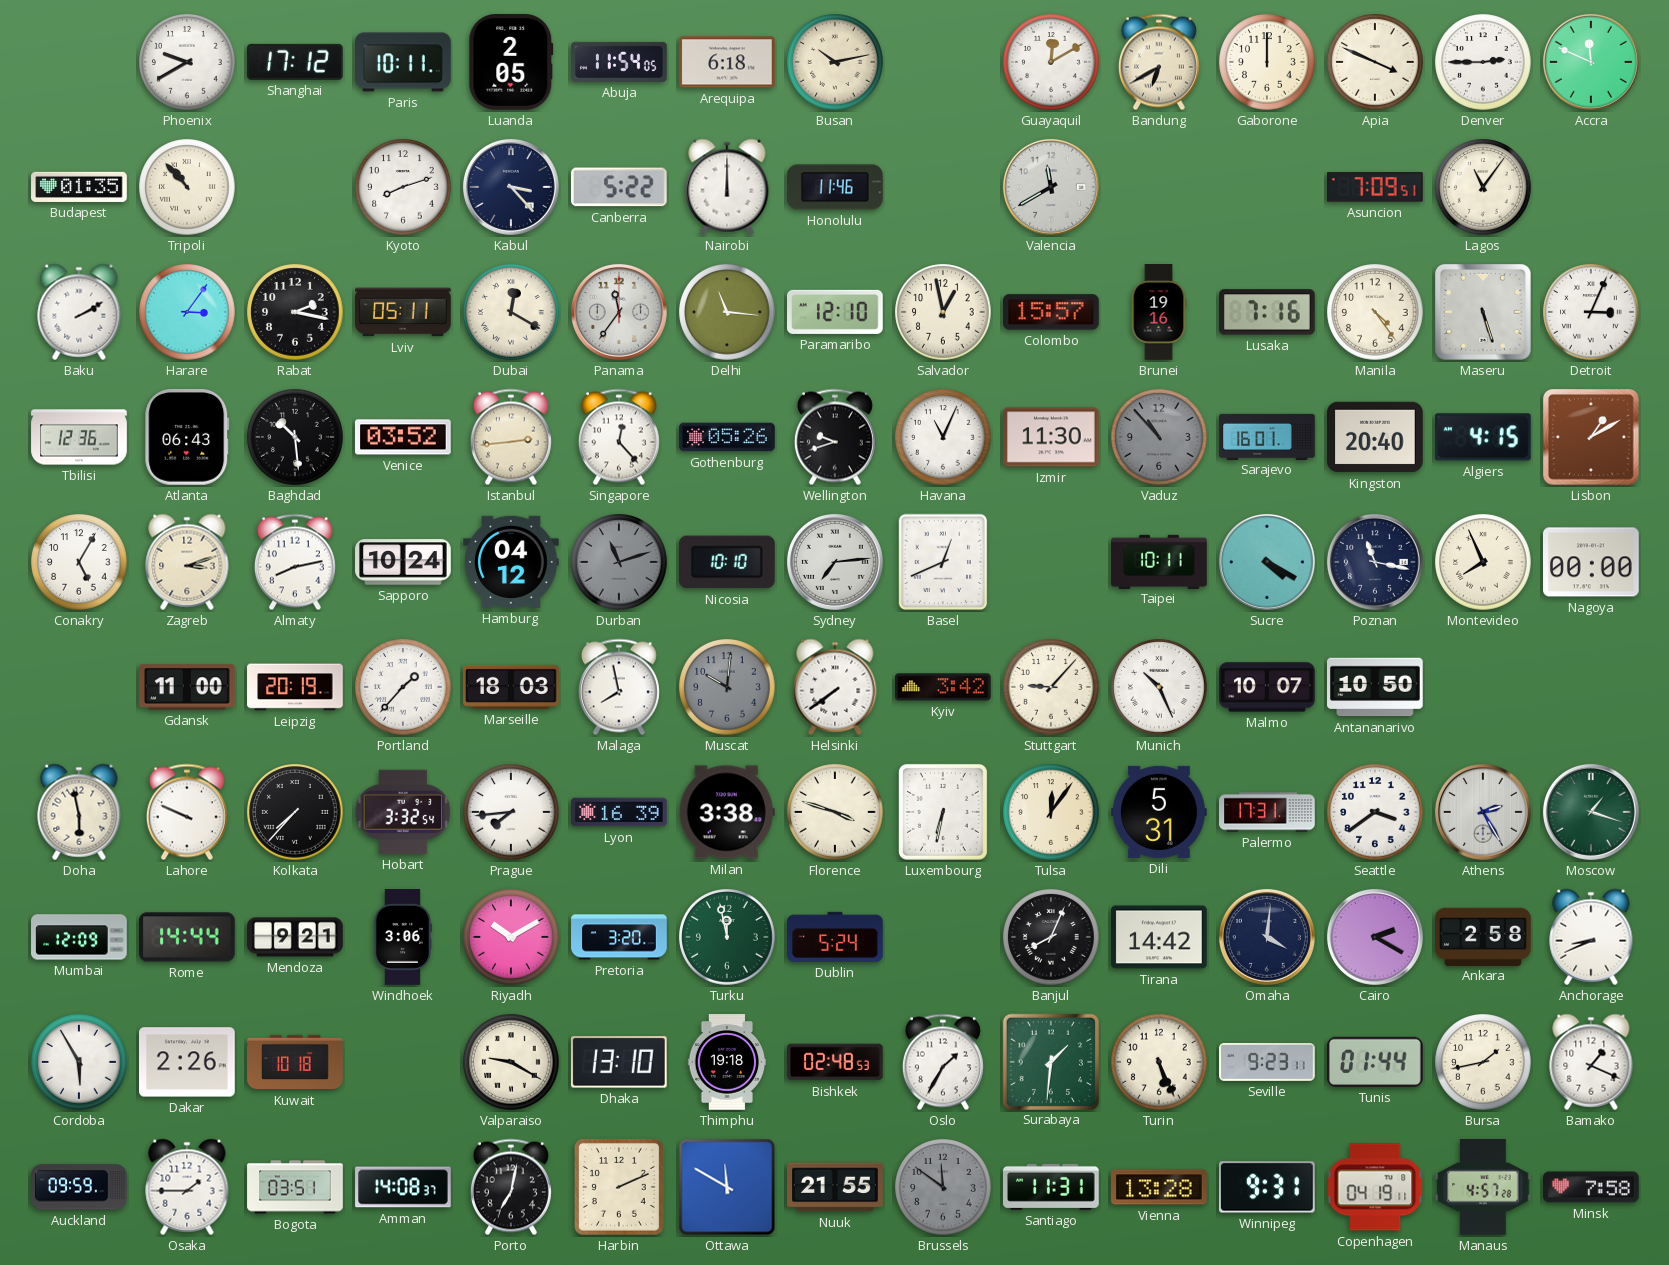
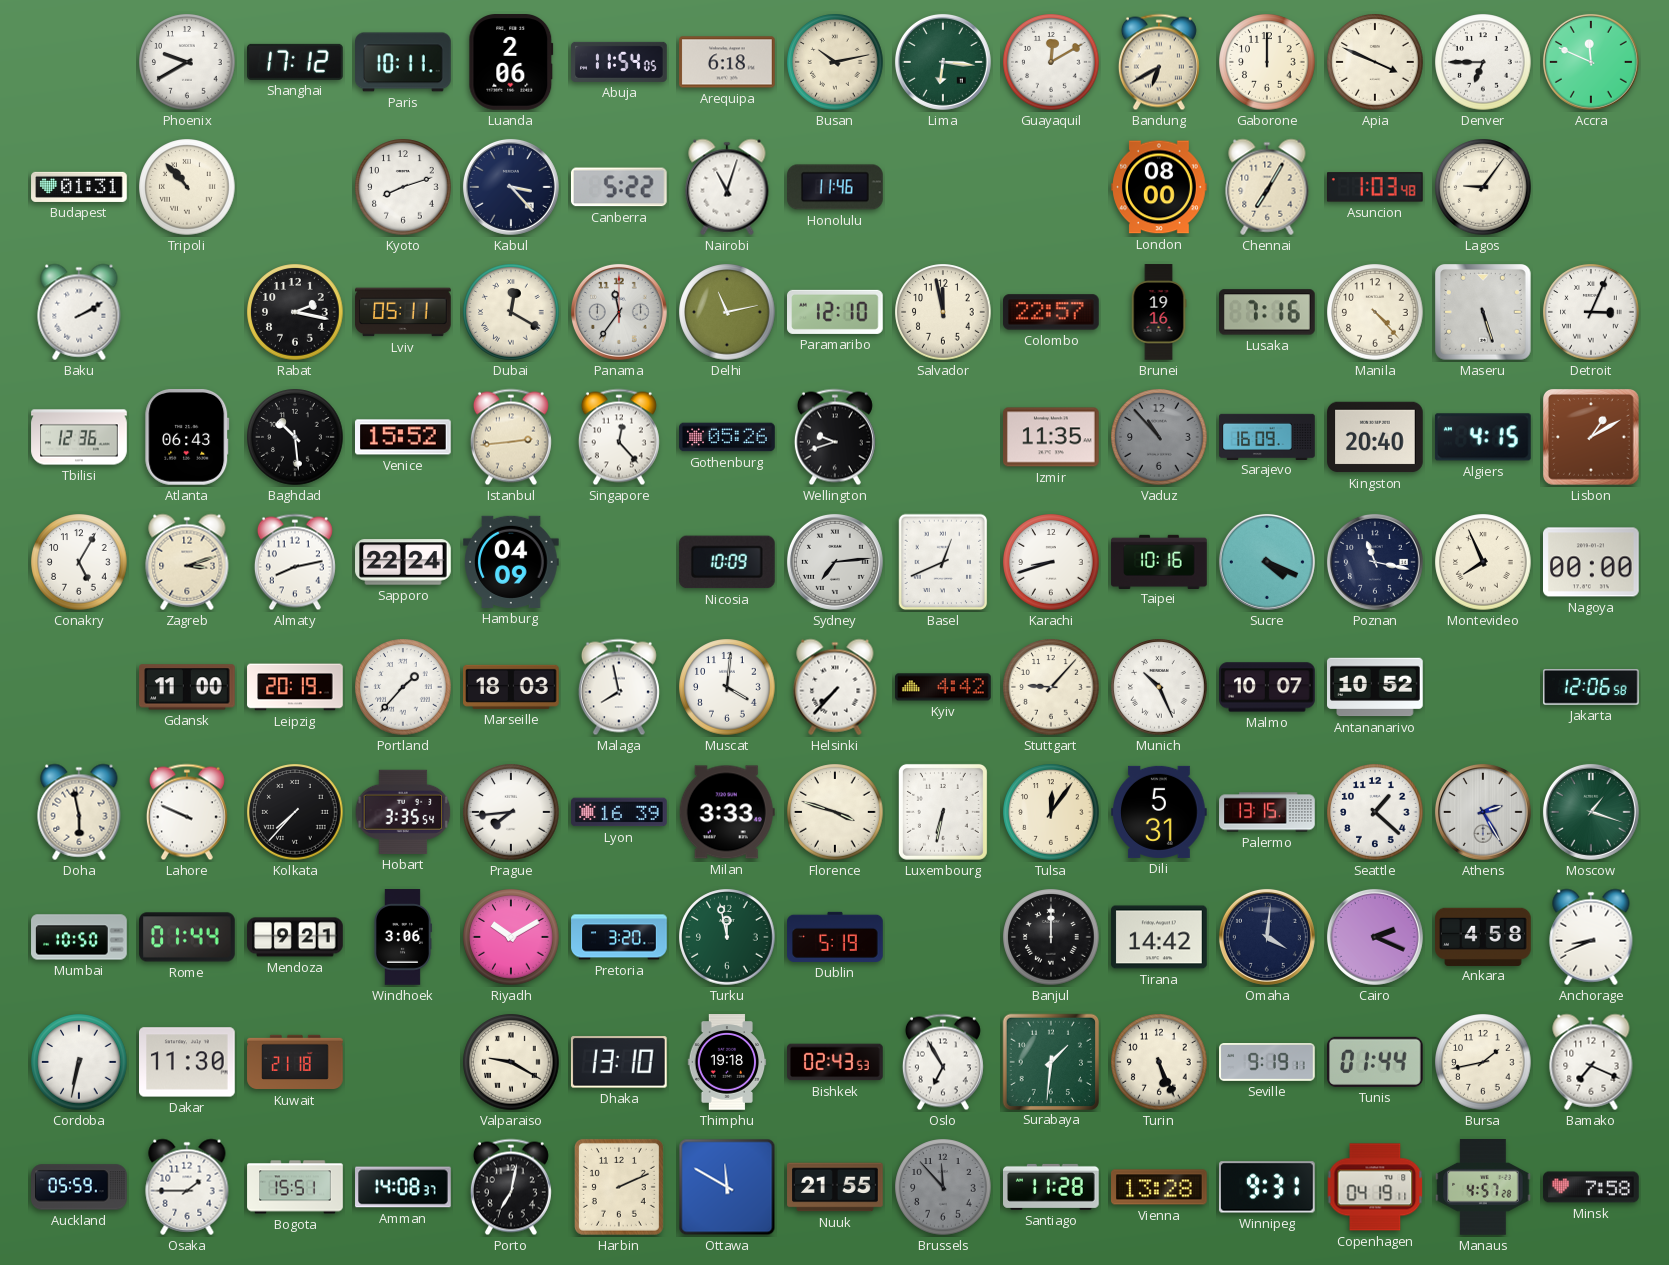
Luanda: 2:05 -> 2:06 (511, 63)
Lima: none -> 6:16 (943, 62)
Denver: 2:45 -> 6:45 (1483, 62)
Budapest: 01:35 -> 01:31 (79, 187)
Nairobi: 12:00 -> 11:03 (727, 187)
Valencia: 11:40 -> none (1051, 187)
London: none -> 08:00 (1159, 187)
Chennai: none -> 7:05 (1267, 187)
Asuncion: 7:09 -> 1:03 (1375, 187)
Lagos: 11:06 -> 9:06 (1483, 187)
Harare: 3:06 -> none (187, 312)
Delhi: 11:16 -> 11:13 (727, 312)
Salvador: 12:58 -> 11:58 (943, 312)
Colombo: 15:57 -> 22:57 (1052, 312)
Manila: 4:24 -> 4:23 (1375, 312)
Venice: 03:52 -> 15:52 (404, 437)
Havana: 11:04 -> none (943, 437)
Izmir: 11:30 -> 11:35 (1051, 437)
Sarajevo: 16:01 -> 16:09 (1267, 436)
Sapporo: 10:24 -> 22:24 (403, 562)
Hamburg: 04:12 -> 04:09 (511, 562)
Durban: 11:12 -> none (619, 562)
Nicosia: 10:10 -> 10:09 (727, 562)
Karachi: none -> 8:42 (1051, 562)
Taipei: 10:11 -> 10:16 (1159, 561)
Sucre: 4:20 -> 4:19 (1267, 562)
Muscat: 10:01 -> 4:01 (727, 687)
Muscat dial: grey -> white (727, 687)
Helsinki: 7:39 -> 7:37 (835, 687)
Kyiv: 3:42 -> 4:42 (944, 687)
Antananarivo: 10:50 -> 10:52 (1375, 687)
Jakarta: none -> 12:06 (1592, 688)
Hobart: 3:32 -> 3:35 (403, 812)
Milan: 3:38 -> 3:33 (727, 812)
Palermo: 17:31 -> 13:15 (1267, 812)
Seattle: 3:39 -> 1:22 (1375, 812)
Mumbai: 12:09 -> 10:50 (79, 937)
Rome: 14:44 -> 01:44 (187, 937)
Dublin: 5:24 -> 5:19 (835, 937)
Banjul: 8:04 -> 12:00 (1051, 937)
Cairo: 2:20 -> 2:19 (1375, 937)
Ankara: 2:58 -> 4:58 (1484, 936)
Cordoba: 5:55 -> 6:32 (79, 1062)
Dakar: 2:26 -> 11:30 (188, 1062)
Kuwait: 10:18 -> 21:18 (295, 1062)
Bishkek: 02:48 -> 02:43 (836, 1062)
Oslo: 1:35 -> 6:55 (943, 1062)
Seville: 9:23 -> 9:19 (1267, 1063)
Bamako: 1:19 -> 7:19 (1591, 1062)
Auckland: 09:59 -> 05:59 (79, 1187)
Bogota: 03:51 -> 15:51 (295, 1187)
Brussels: 11:51 -> 11:53 (943, 1187)
Santiago: 11:31 -> 11:28 (1051, 1187)
